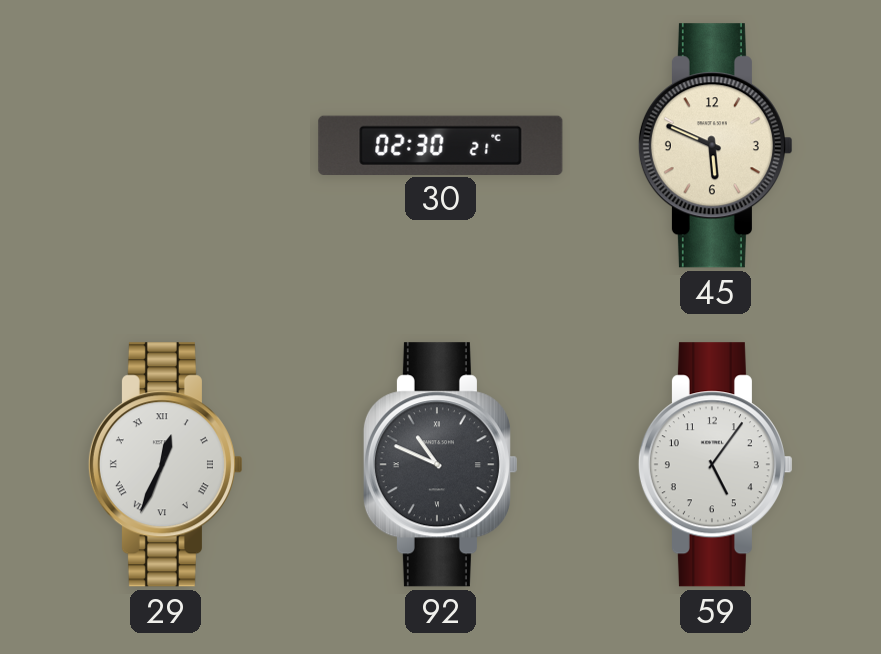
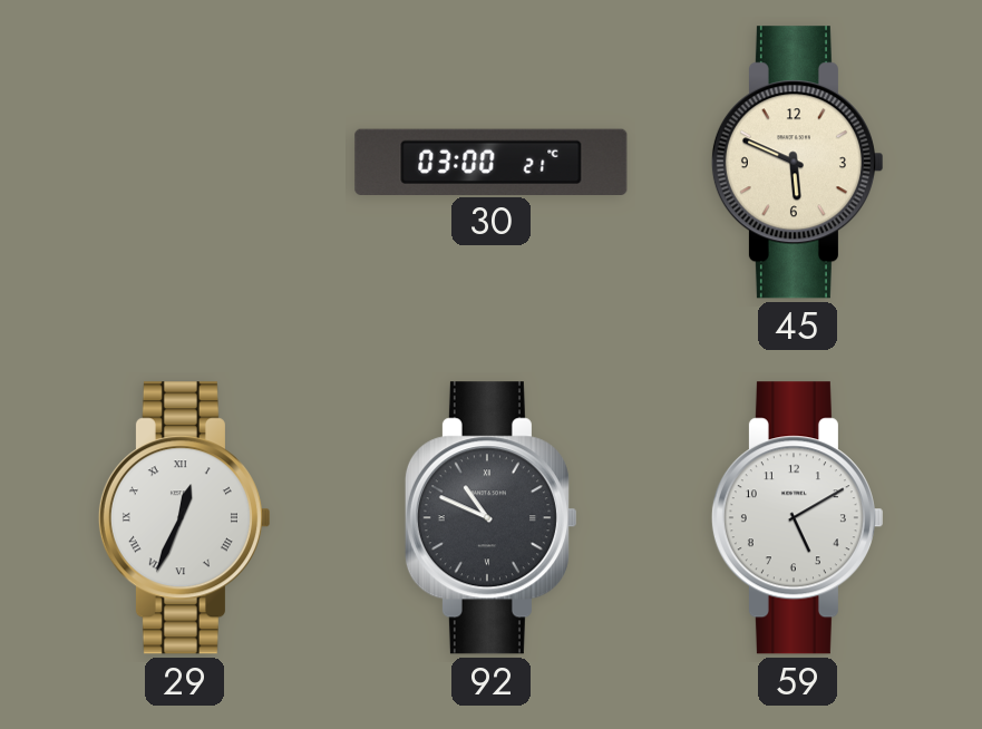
30: 02:30 -> 03:00 (492, 162)
59: 5:06 -> 5:10 (797, 518)
